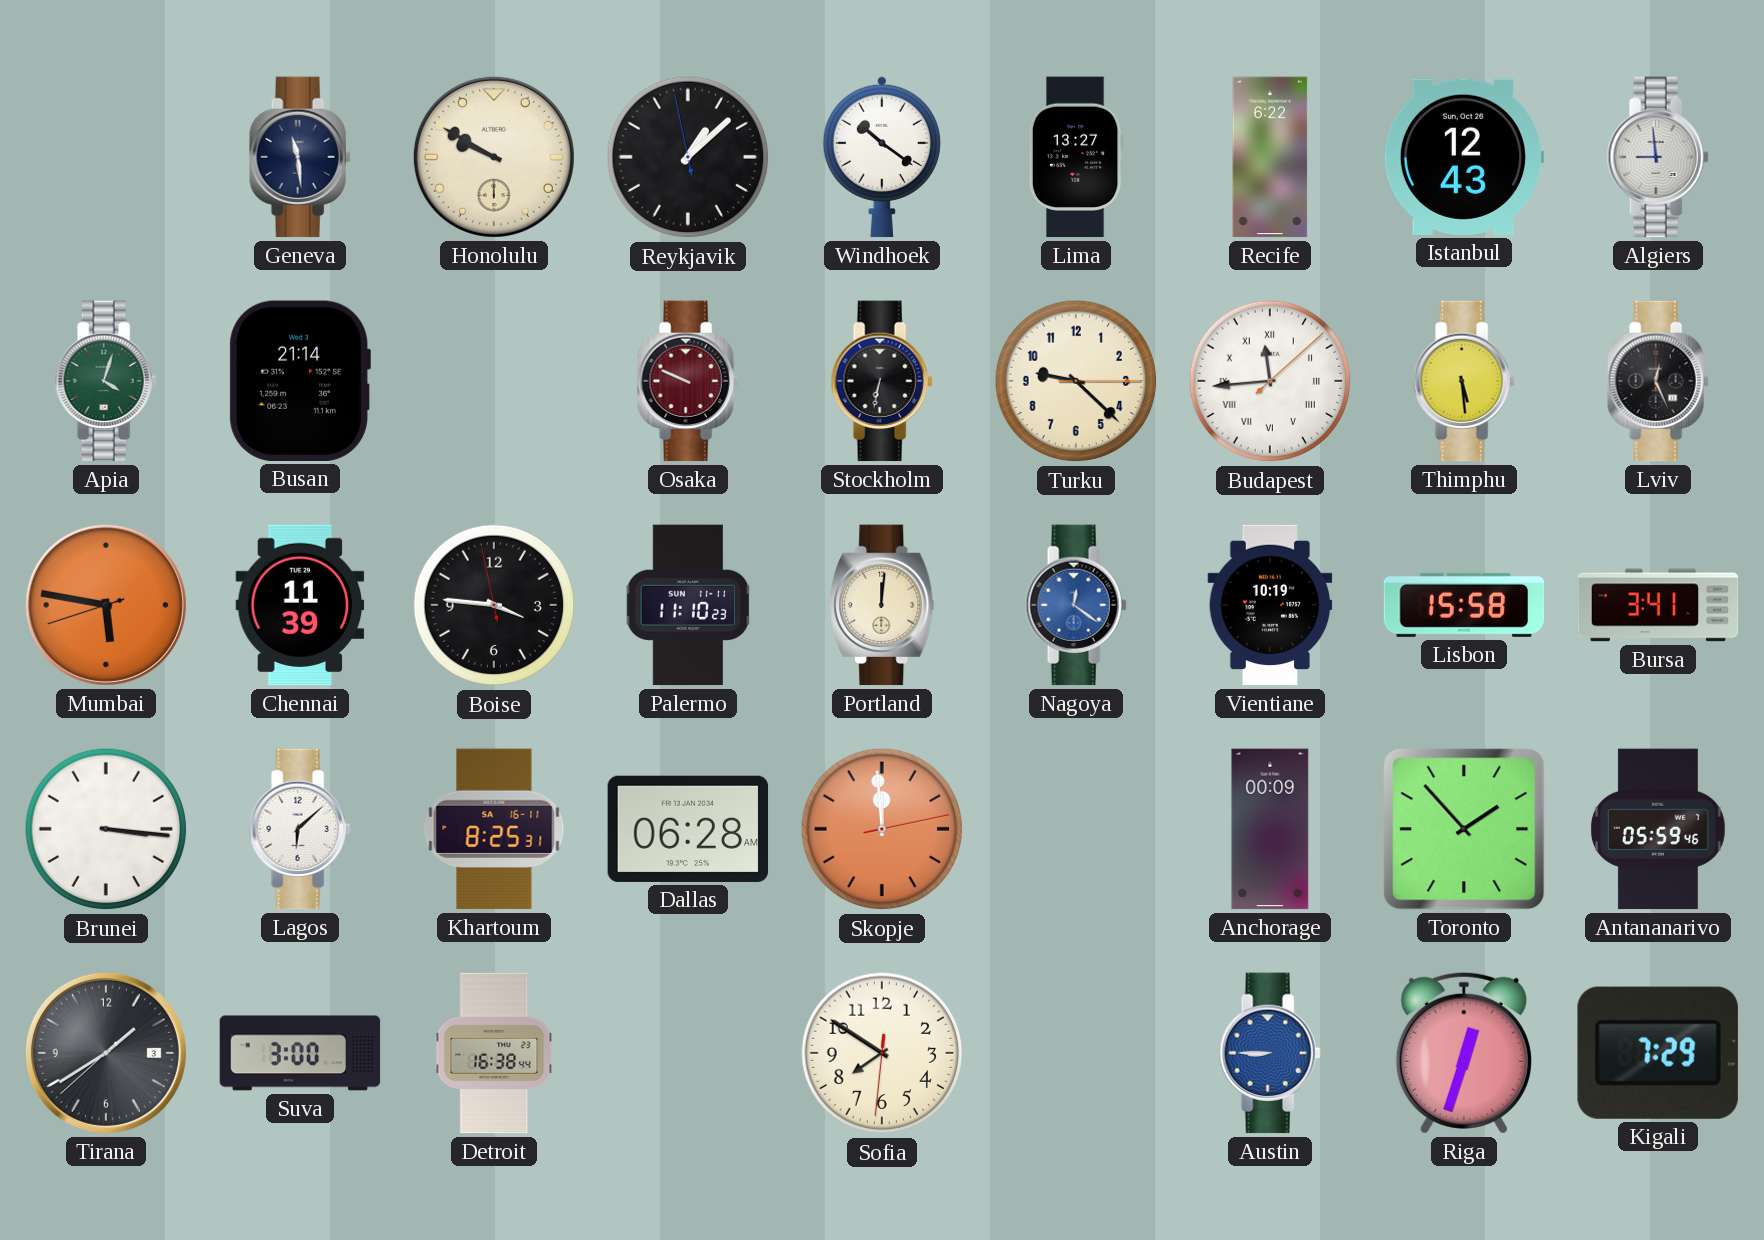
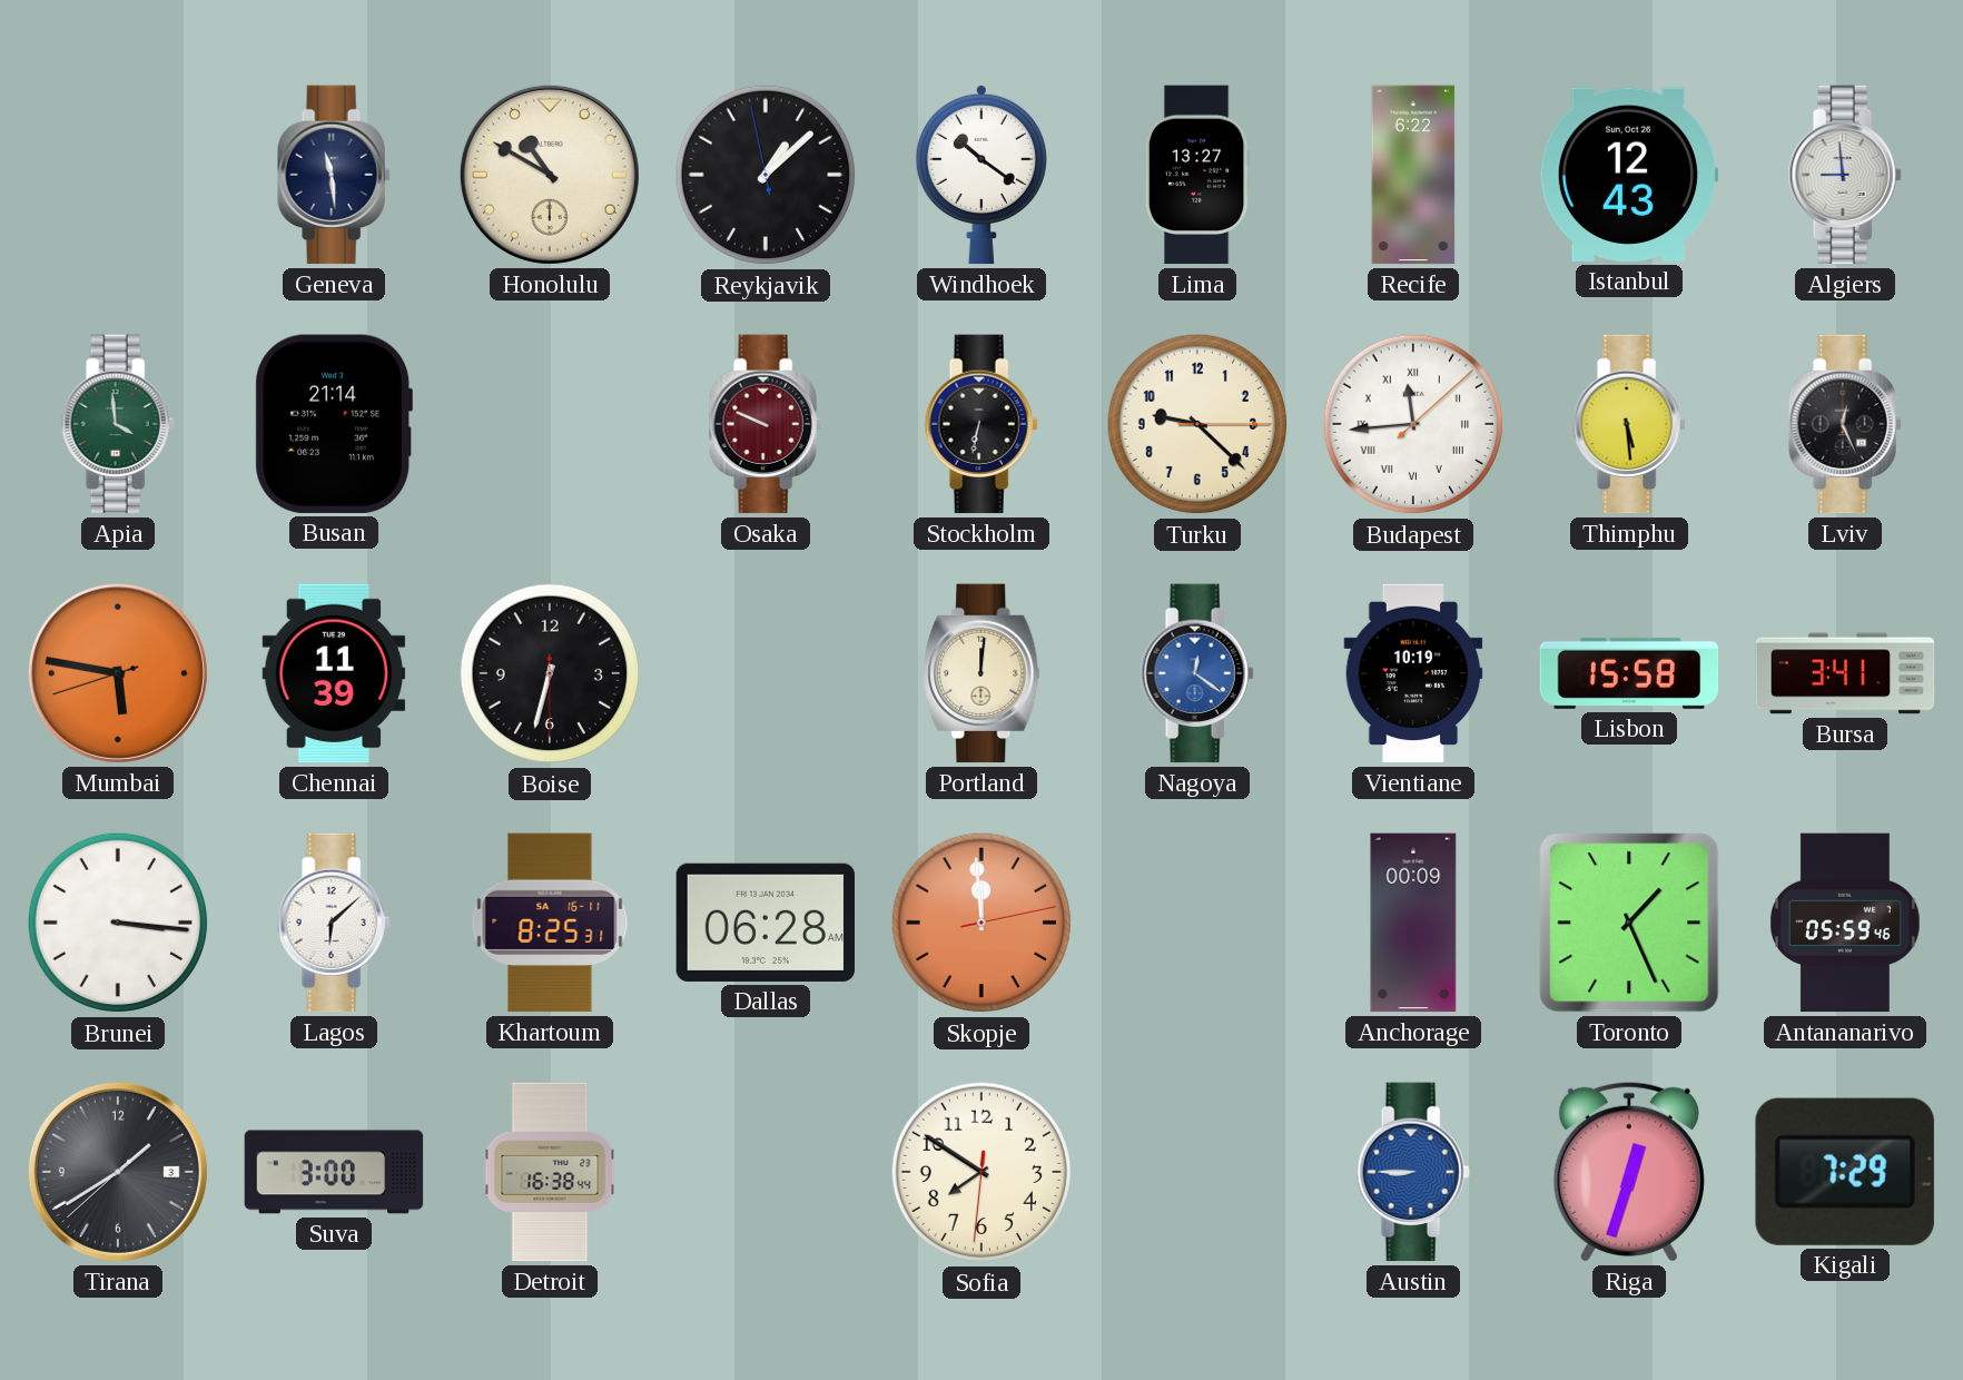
Honolulu: 9:50 -> 10:50 (550, 175)
Apia: 4:03 -> 3:59 (118, 424)
Boise: 3:45 -> 6:32 (550, 673)
Palermo: 11:10 -> none (688, 605)
Toronto: 1:53 -> 1:26 (1629, 923)
